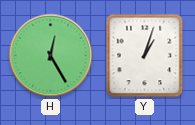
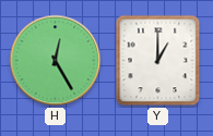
Y: 1:03 -> 1:00 (158, 61)
